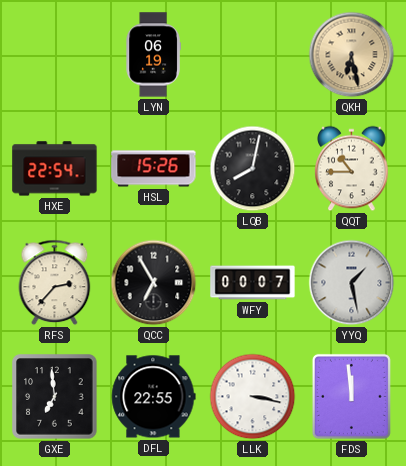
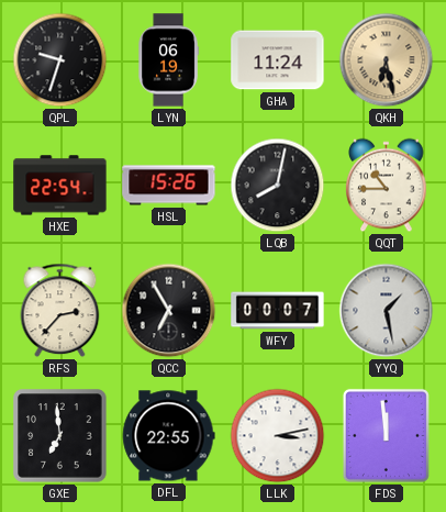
QPL: none -> 9:33 (60, 60)
GHA: none -> 11:24 (278, 60)
LLK: 3:17 -> 3:13 (278, 436)
